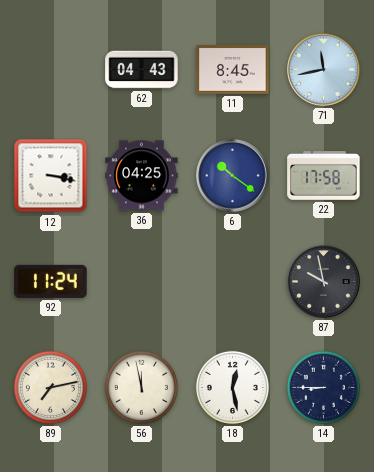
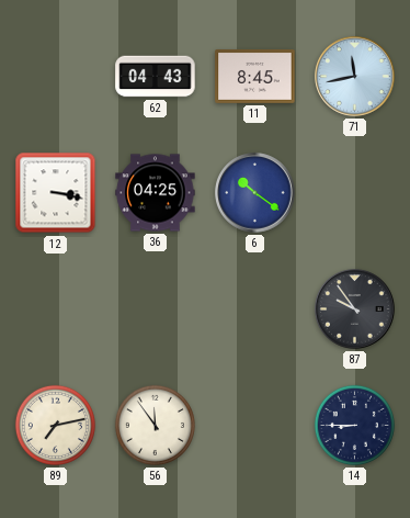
22: 17:58 -> none (324, 176)
92: 11:24 -> none (51, 281)
87: 9:58 -> 9:54 (355, 309)
56: 11:58 -> 11:54 (155, 425)
18: 12:28 -> none (232, 387)
